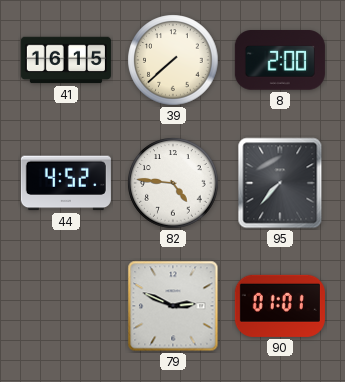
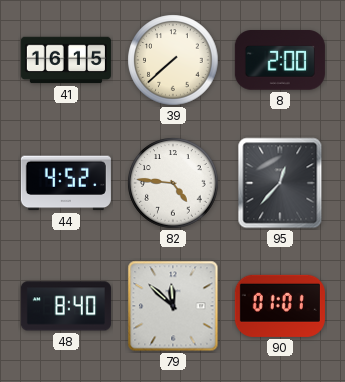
95: 7:37 -> 12:37 (280, 183)
48: none -> 8:40 (66, 306)
79: 2:49 -> 11:52 (173, 306)
